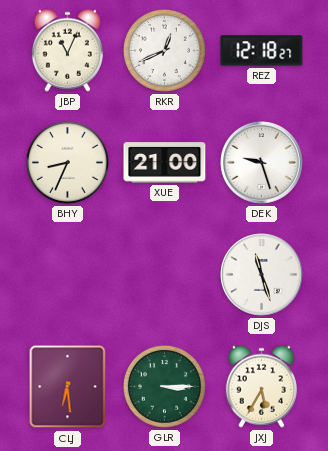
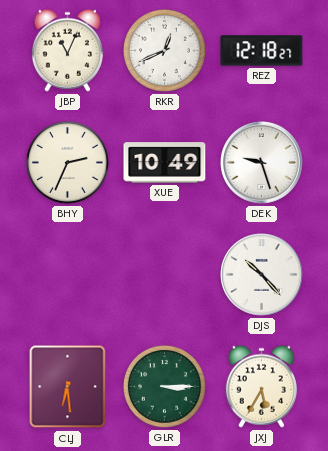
BHY: 8:34 -> 2:34 (67, 162)
XUE: 21:00 -> 10:49 (165, 163)
DJS: 11:27 -> 10:23 (262, 275)
